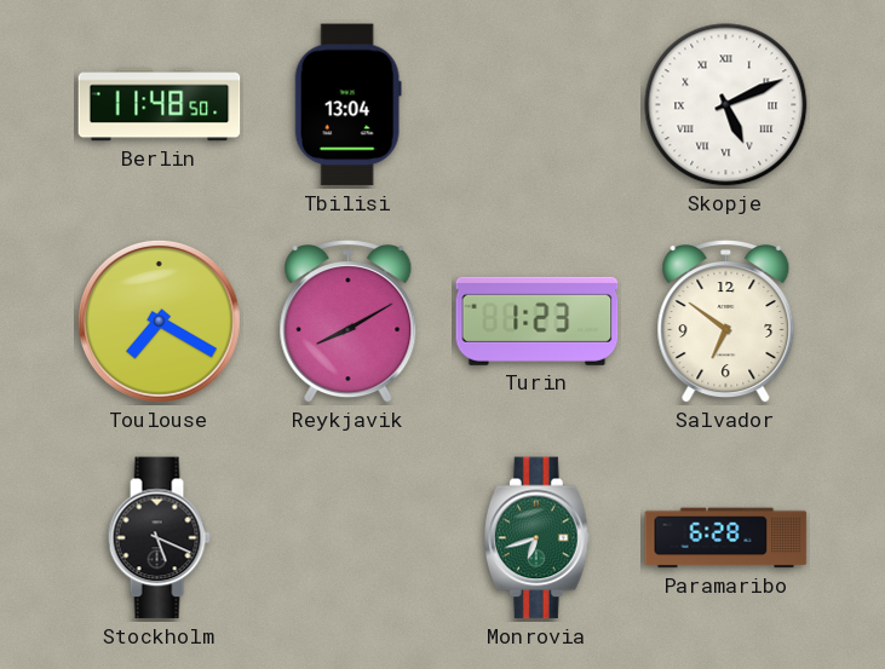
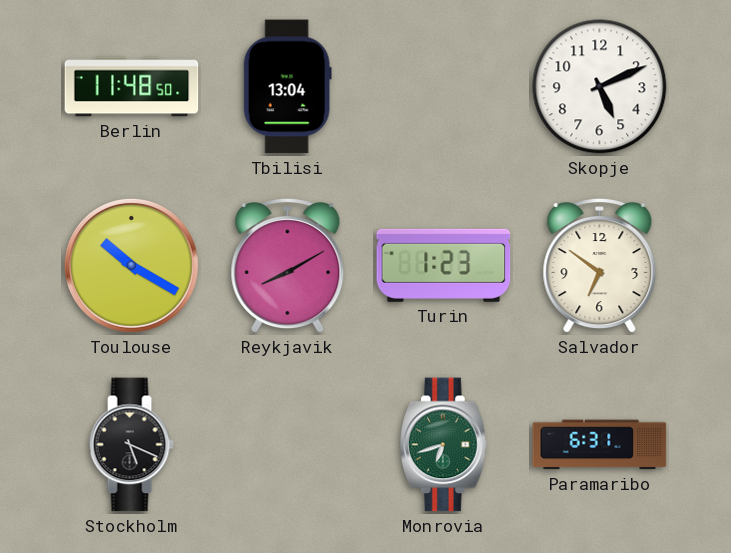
Skopje numerals: Roman -> Arabic (600, 87)
Toulouse: 7:20 -> 10:20 (131, 265)
Paramaribo: 6:28 -> 6:31 (600, 445)
